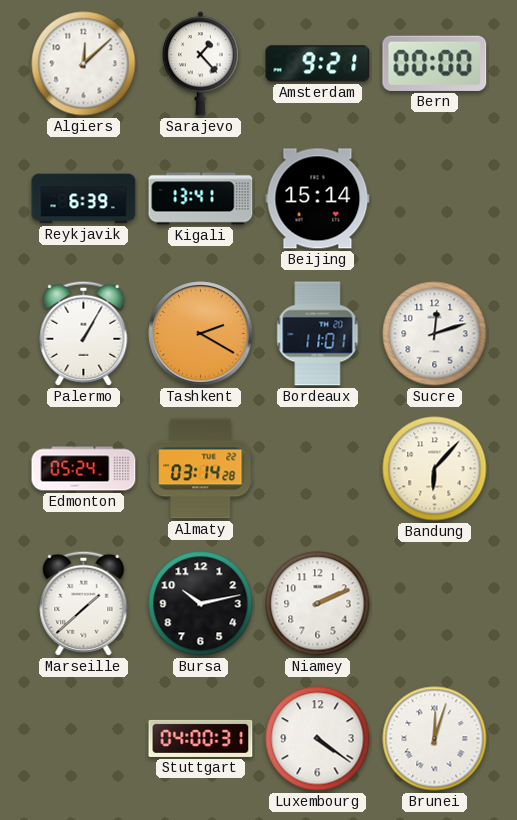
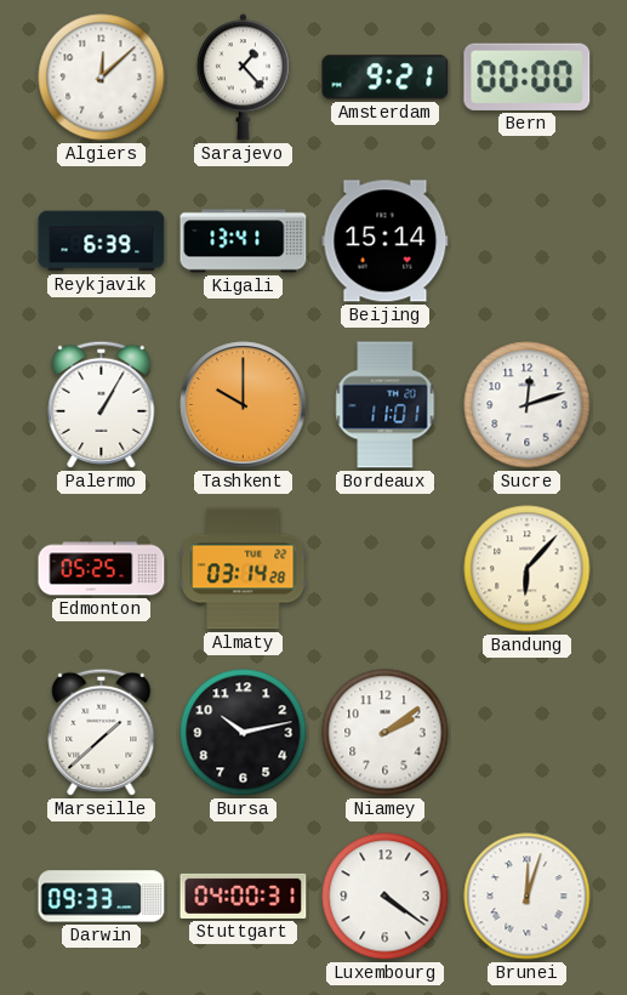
Tashkent: 2:20 -> 10:00 (244, 405)
Edmonton: 05:24 -> 05:25 (102, 569)
Niamey: 2:11 -> 2:09 (386, 733)
Darwin: none -> 09:33 (102, 897)
